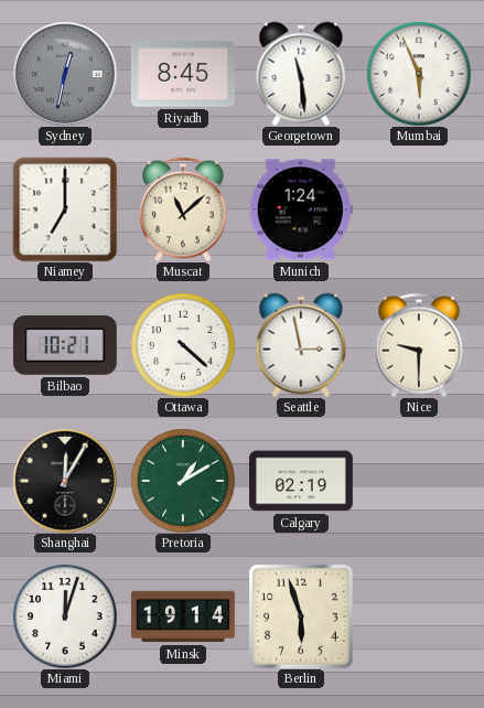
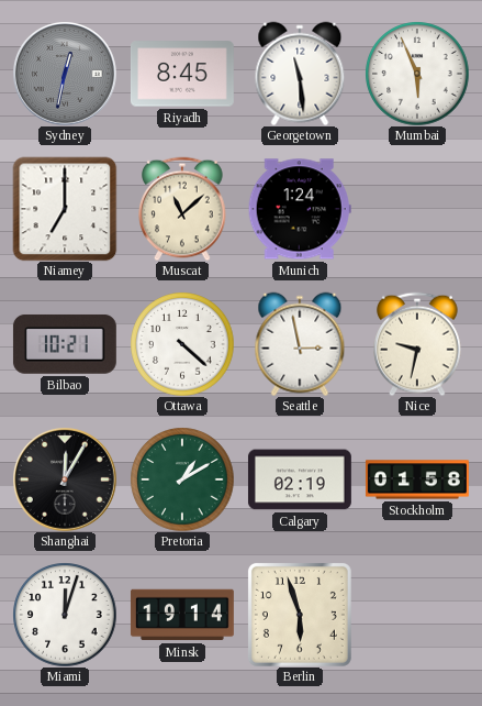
Nice: 9:30 -> 9:32 (417, 344)
Stockholm: none -> 01:58 (417, 479)
